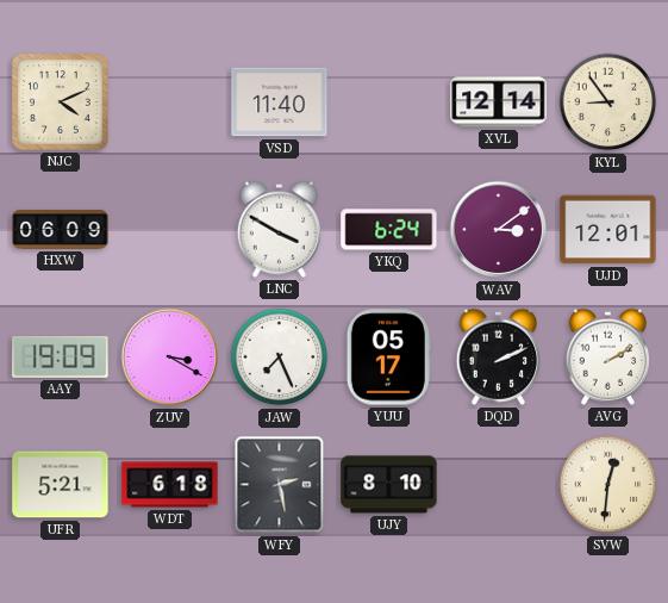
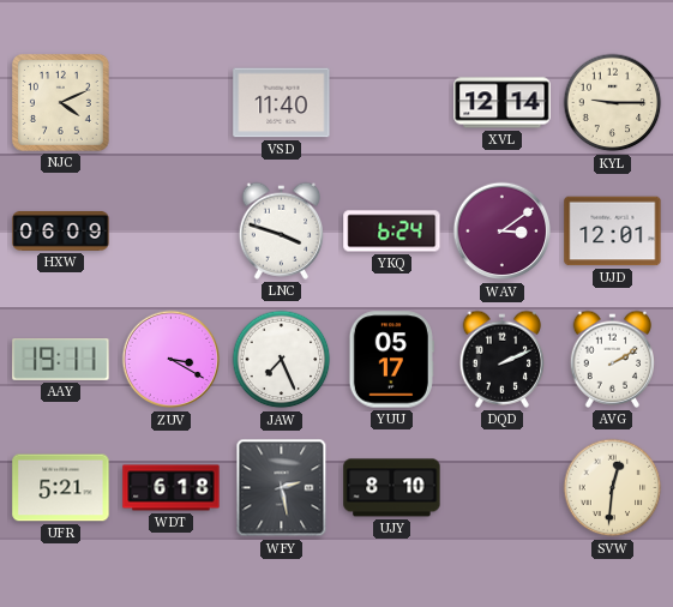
KYL: 8:54 -> 9:15 (613, 103)
LNC: 3:50 -> 3:48 (282, 230)
AAY: 19:09 -> 19:11 (61, 360)
